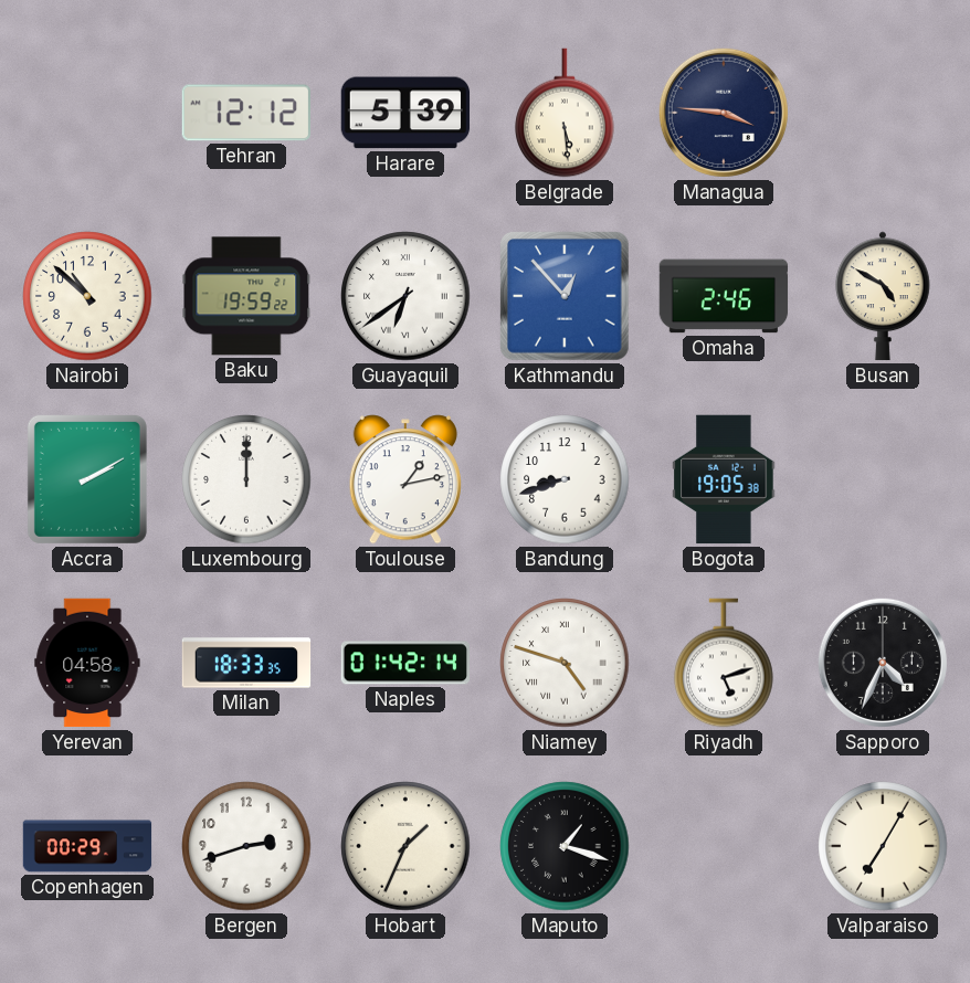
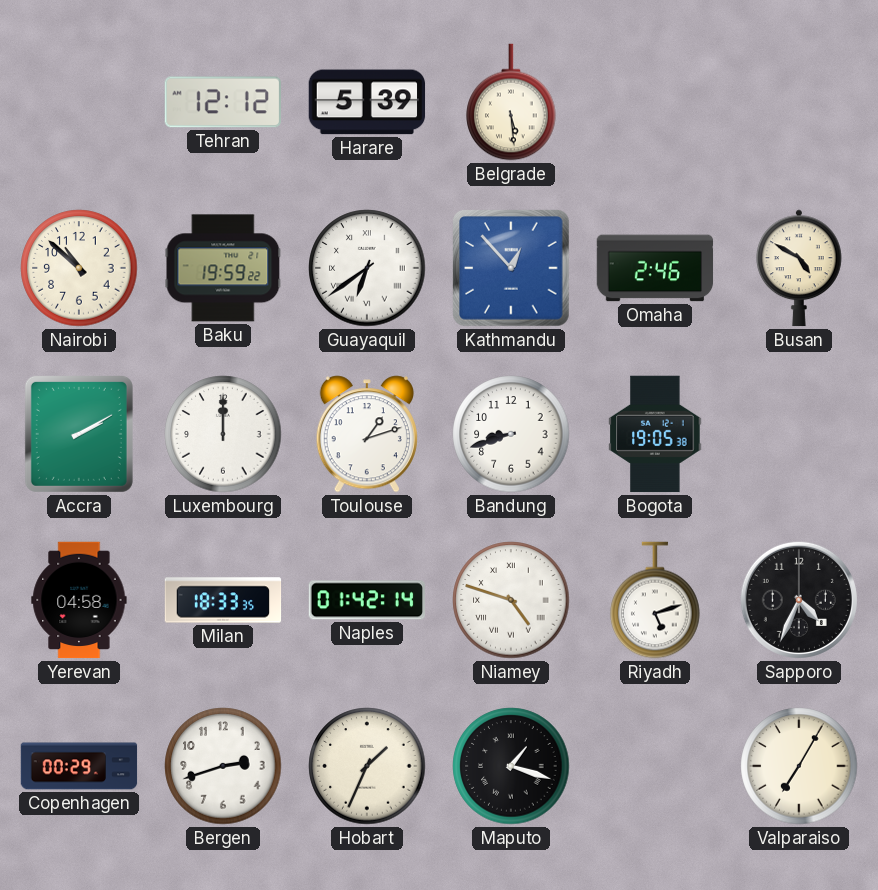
Managua: 3:46 -> none (724, 113)
Toulouse: 1:13 -> 1:12 (367, 434)
